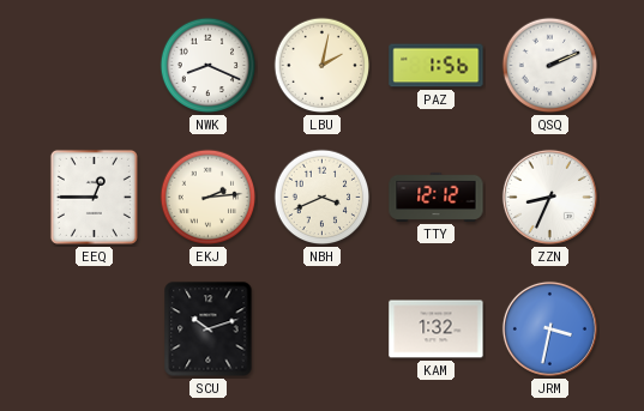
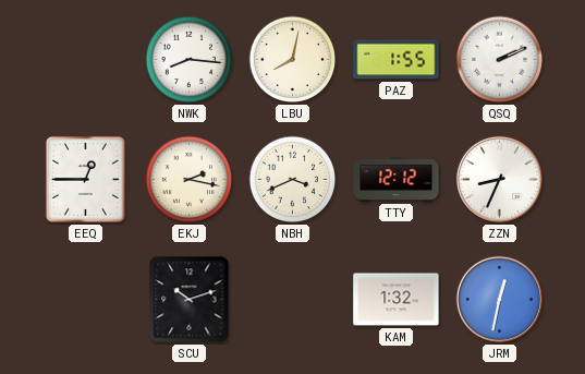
NWK: 8:19 -> 8:16 (190, 60)
LBU: 2:02 -> 8:02 (293, 60)
PAZ: 1:56 -> 1:55 (397, 60)
EKJ: 2:14 -> 2:17 (190, 180)
JRM: 3:32 -> 12:32 (499, 299)
